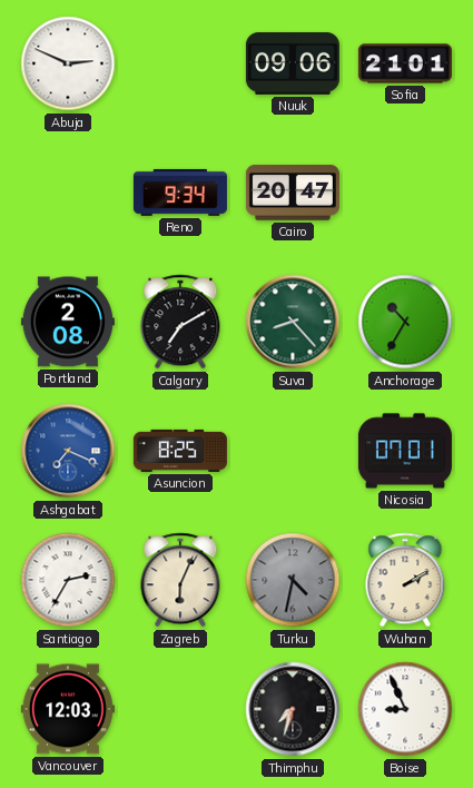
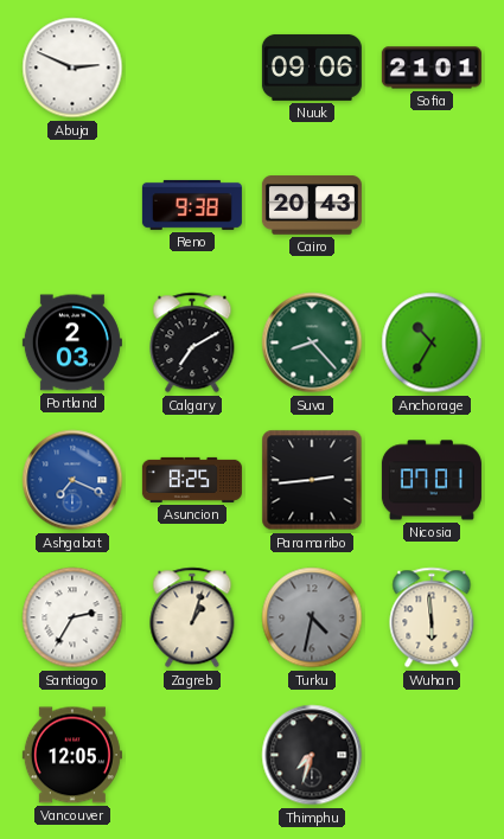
Reno: 9:34 -> 9:38 (192, 205)
Cairo: 20:47 -> 20:43 (312, 205)
Portland: 2:08 -> 2:03 (72, 342)
Paramaribo: none -> 2:44 (312, 480)
Zagreb: 6:04 -> 1:03 (192, 617)
Wuhan: 2:10 -> 5:59 (432, 617)
Vancouver: 12:03 -> 12:05 (72, 755)
Boise: 8:56 -> none (405, 709)
